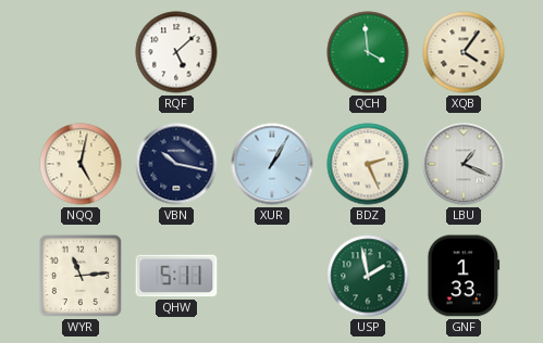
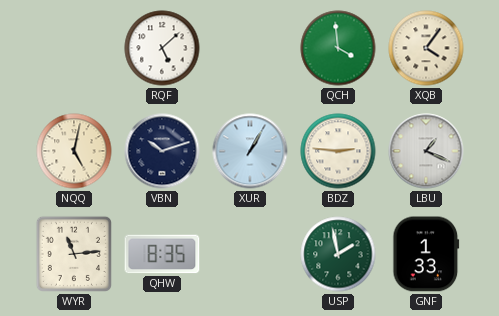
VBN: 10:17 -> 10:12 (162, 151)
BDZ: 2:26 -> 2:46 (338, 151)
QHW: 5:11 -> 8:35 (162, 254)
